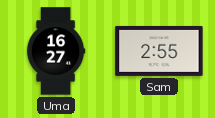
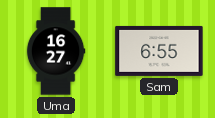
Sam: 2:55 -> 6:55 (159, 51)
